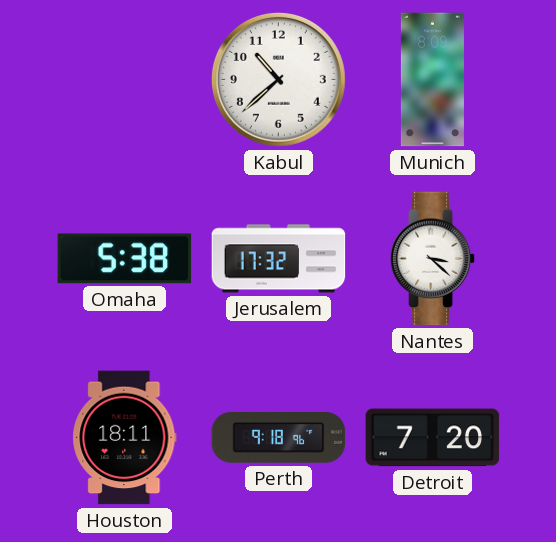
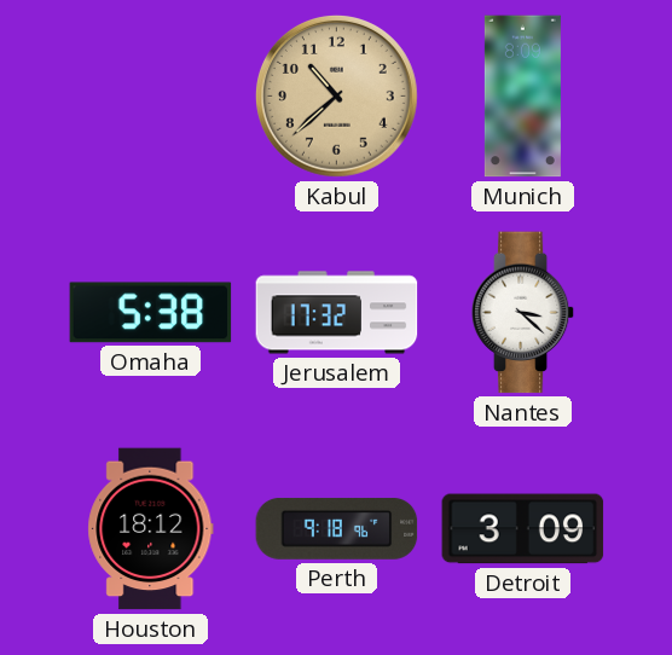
Kabul dial: white -> champagne (336, 95)
Houston: 18:11 -> 18:12 (151, 529)
Detroit: 7:20 -> 3:09 (523, 529)
